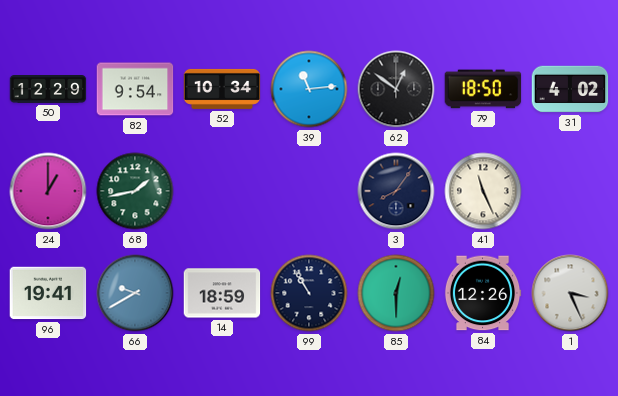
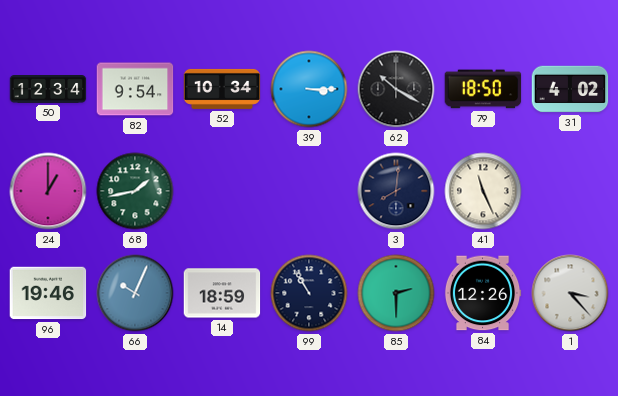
50: 12:29 -> 12:34 (48, 90)
39: 11:14 -> 3:15 (309, 89)
62: 12:51 -> 10:20 (396, 89)
3: 8:06 -> 8:01 (396, 191)
96: 19:41 -> 19:46 (48, 293)
66: 9:40 -> 10:04 (135, 293)
85: 12:30 -> 2:30 (396, 293)
1: 3:26 -> 3:23 (570, 293)
